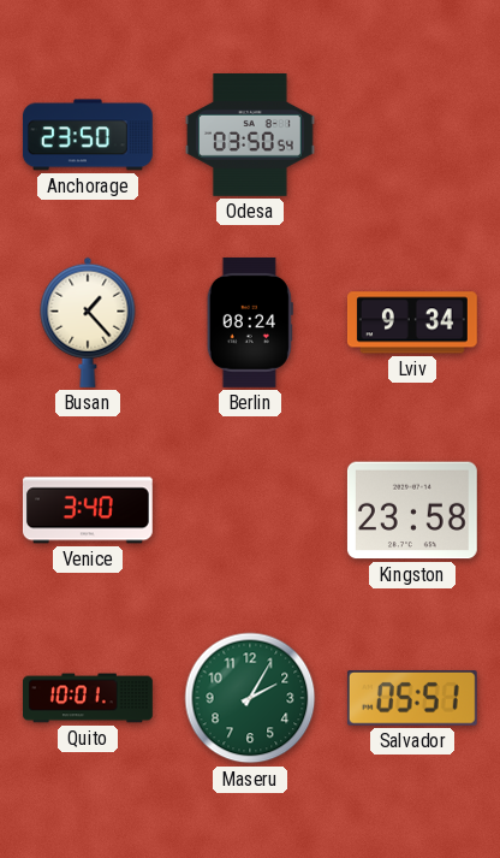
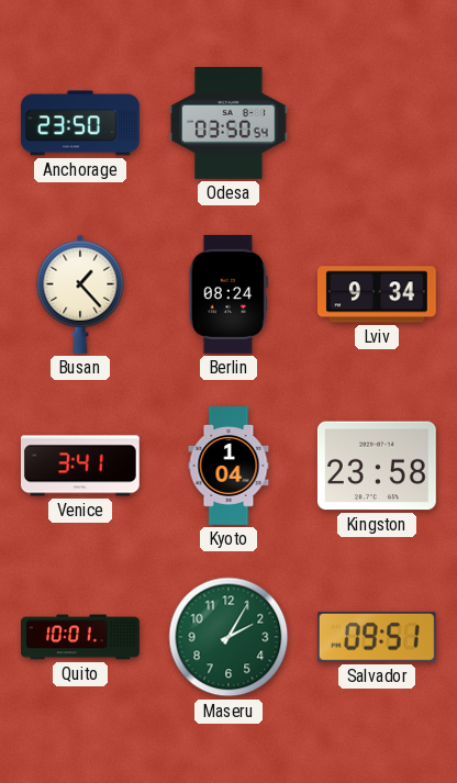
Venice: 3:40 -> 3:41 (80, 466)
Kyoto: none -> 1:04 (228, 467)
Salvador: 05:51 -> 09:51 (377, 638)
